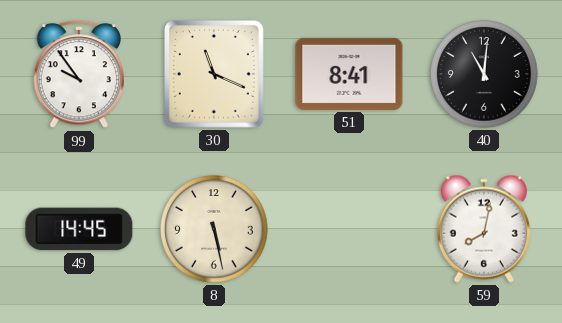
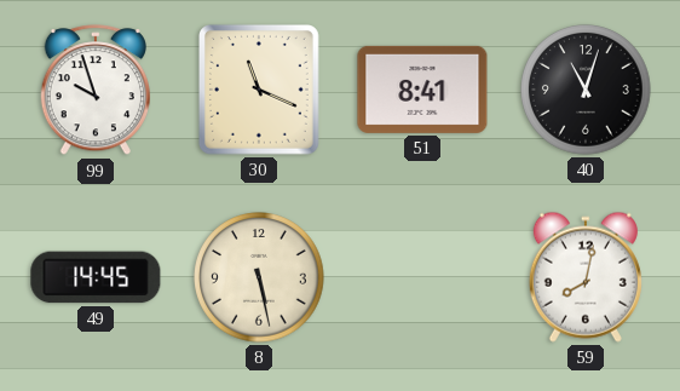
99: 9:54 -> 9:57 (96, 91)
40: 11:01 -> 11:03 (586, 90)
